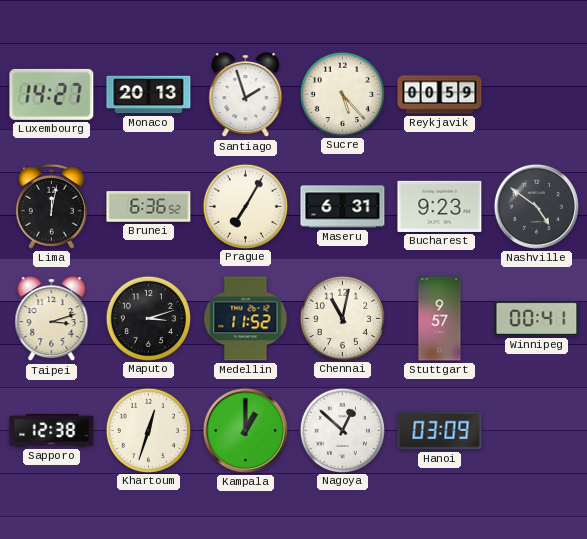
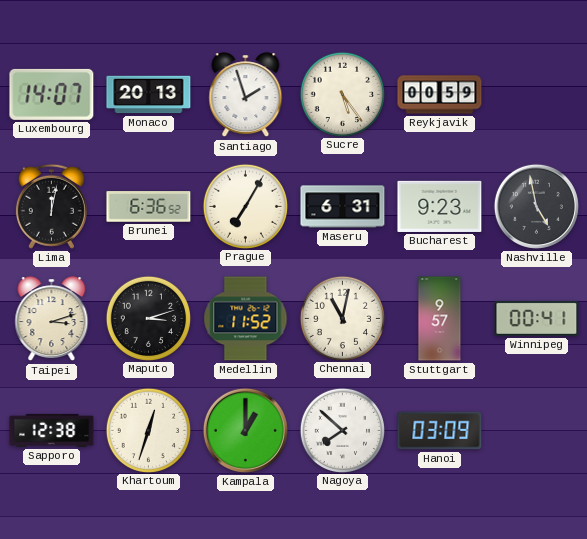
Luxembourg: 14:27 -> 14:07 (52, 94)
Sucre: 5:23 -> 5:24 (342, 94)
Nashville: 4:51 -> 4:58 (536, 206)
Nagoya: 12:52 -> 7:52 (342, 430)
